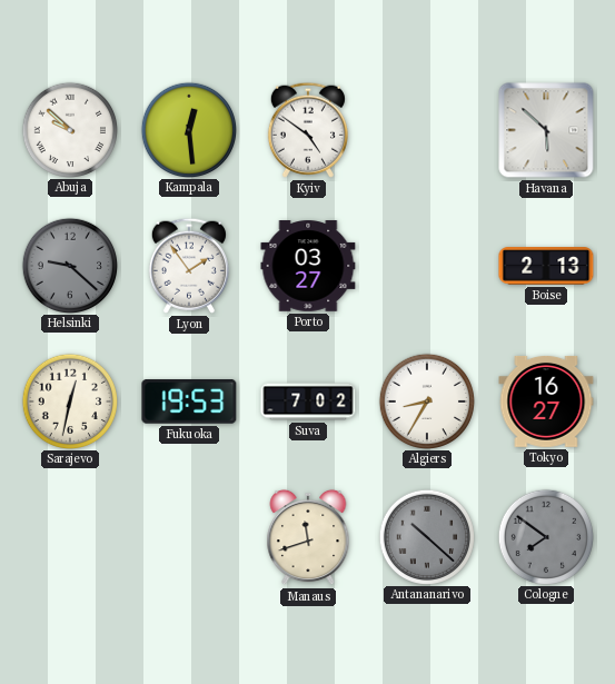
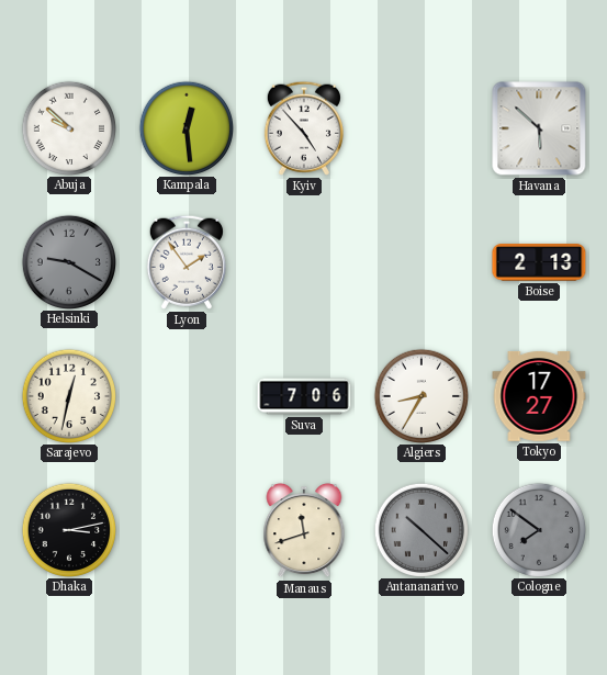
Kyiv: 4:51 -> 4:53 (304, 128)
Helsinki: 9:22 -> 9:20 (68, 261)
Porto: 03:27 -> none (308, 266)
Fukuoka: 19:53 -> none (189, 403)
Suva: 7:02 -> 7:06 (304, 396)
Tokyo: 16:27 -> 17:27 (539, 396)
Dhaka: none -> 3:13 (68, 529)
